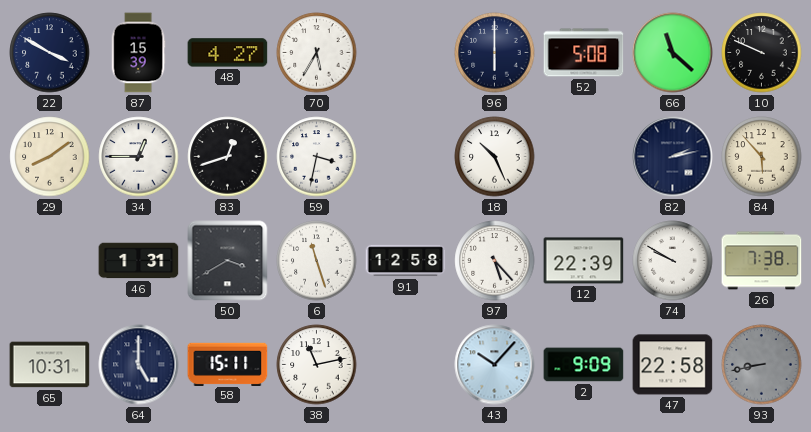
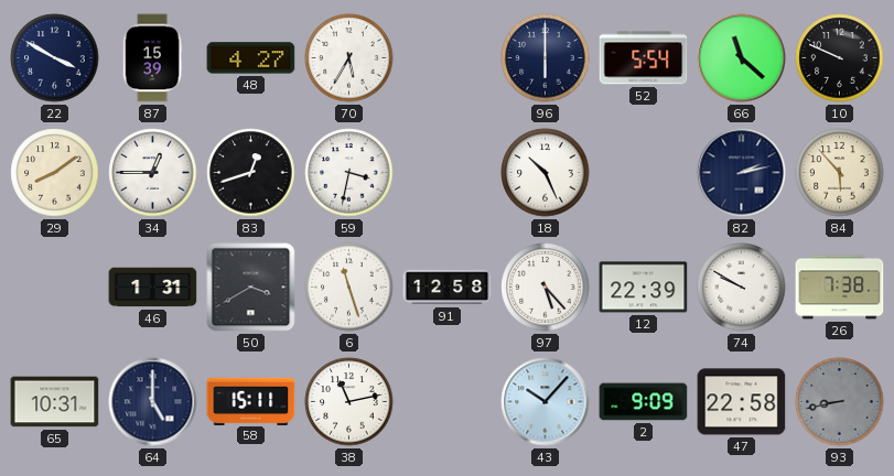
52: 5:08 -> 5:54 (644, 58)
